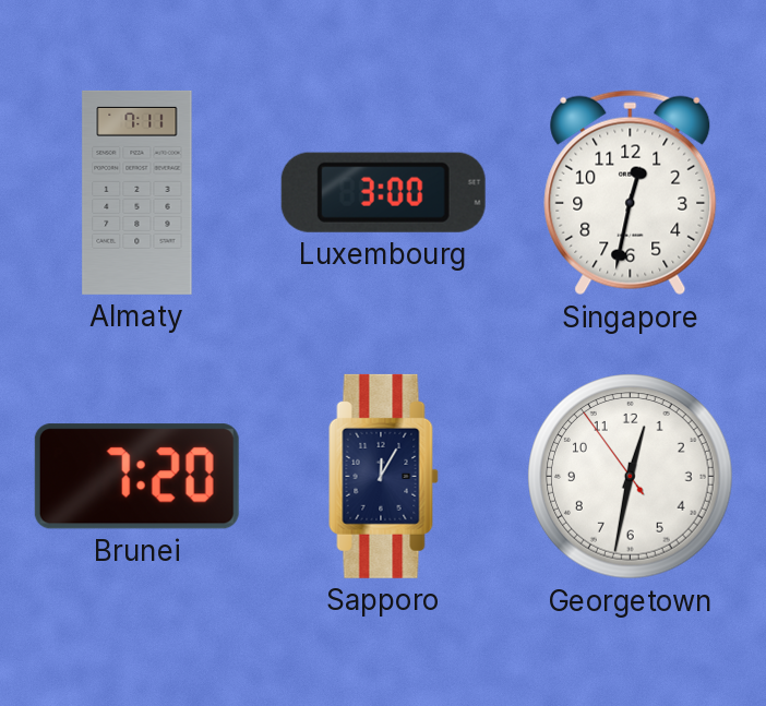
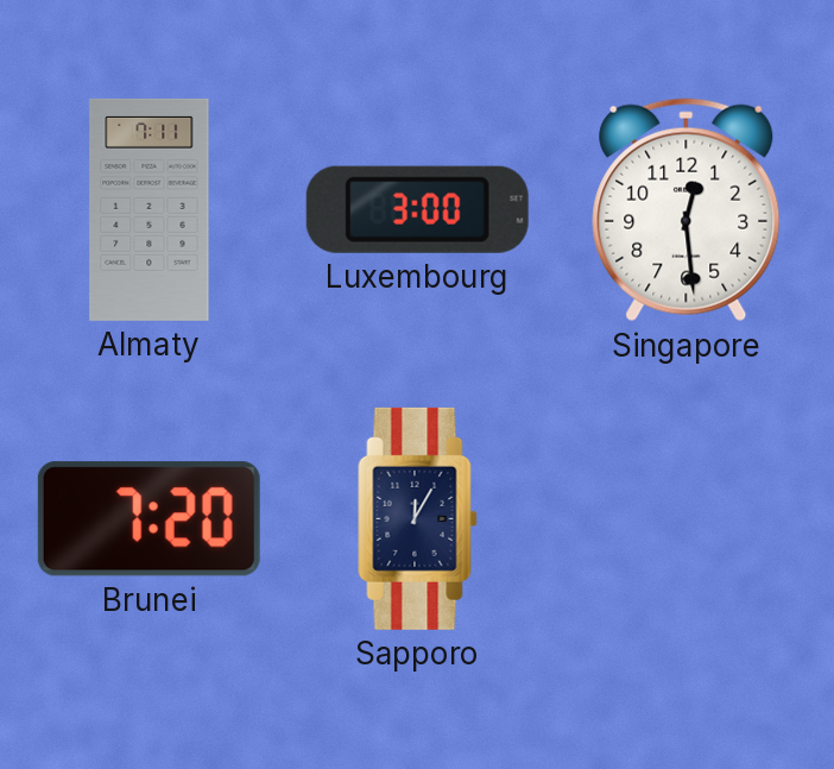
Singapore: 12:32 -> 12:29 (687, 210)
Georgetown: 12:31 -> none (631, 477)
